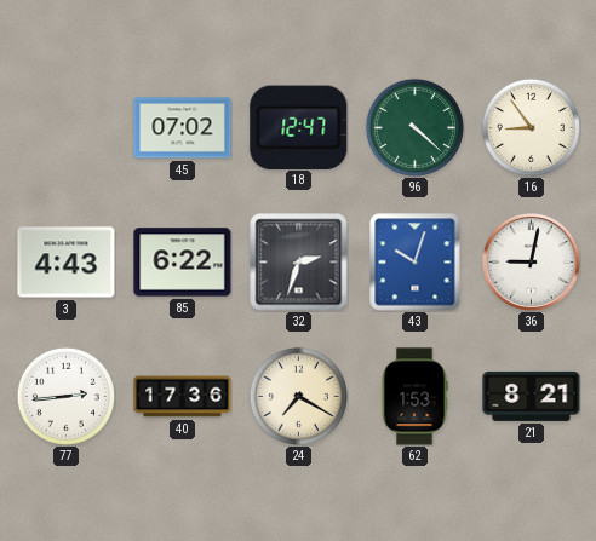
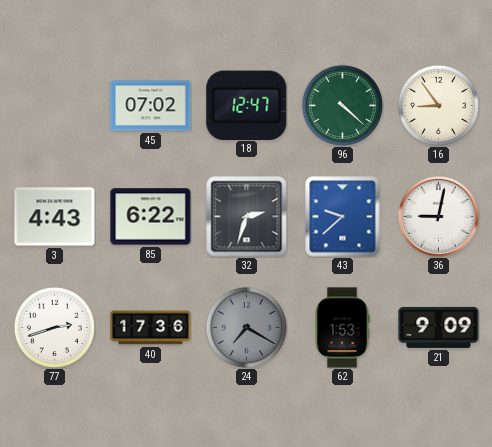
43: 10:03 -> 9:38 (343, 217)
77: 2:44 -> 2:42 (54, 327)
24 dial: cream -> grey (246, 327)
21: 8:21 -> 9:09 (439, 327)
